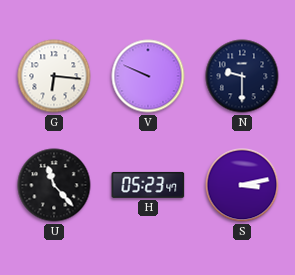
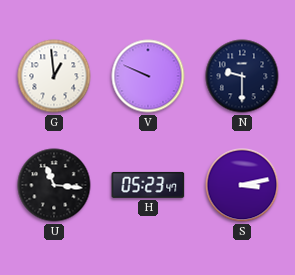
G: 6:16 -> 12:59 (54, 76)
U: 11:23 -> 11:16 (54, 185)
